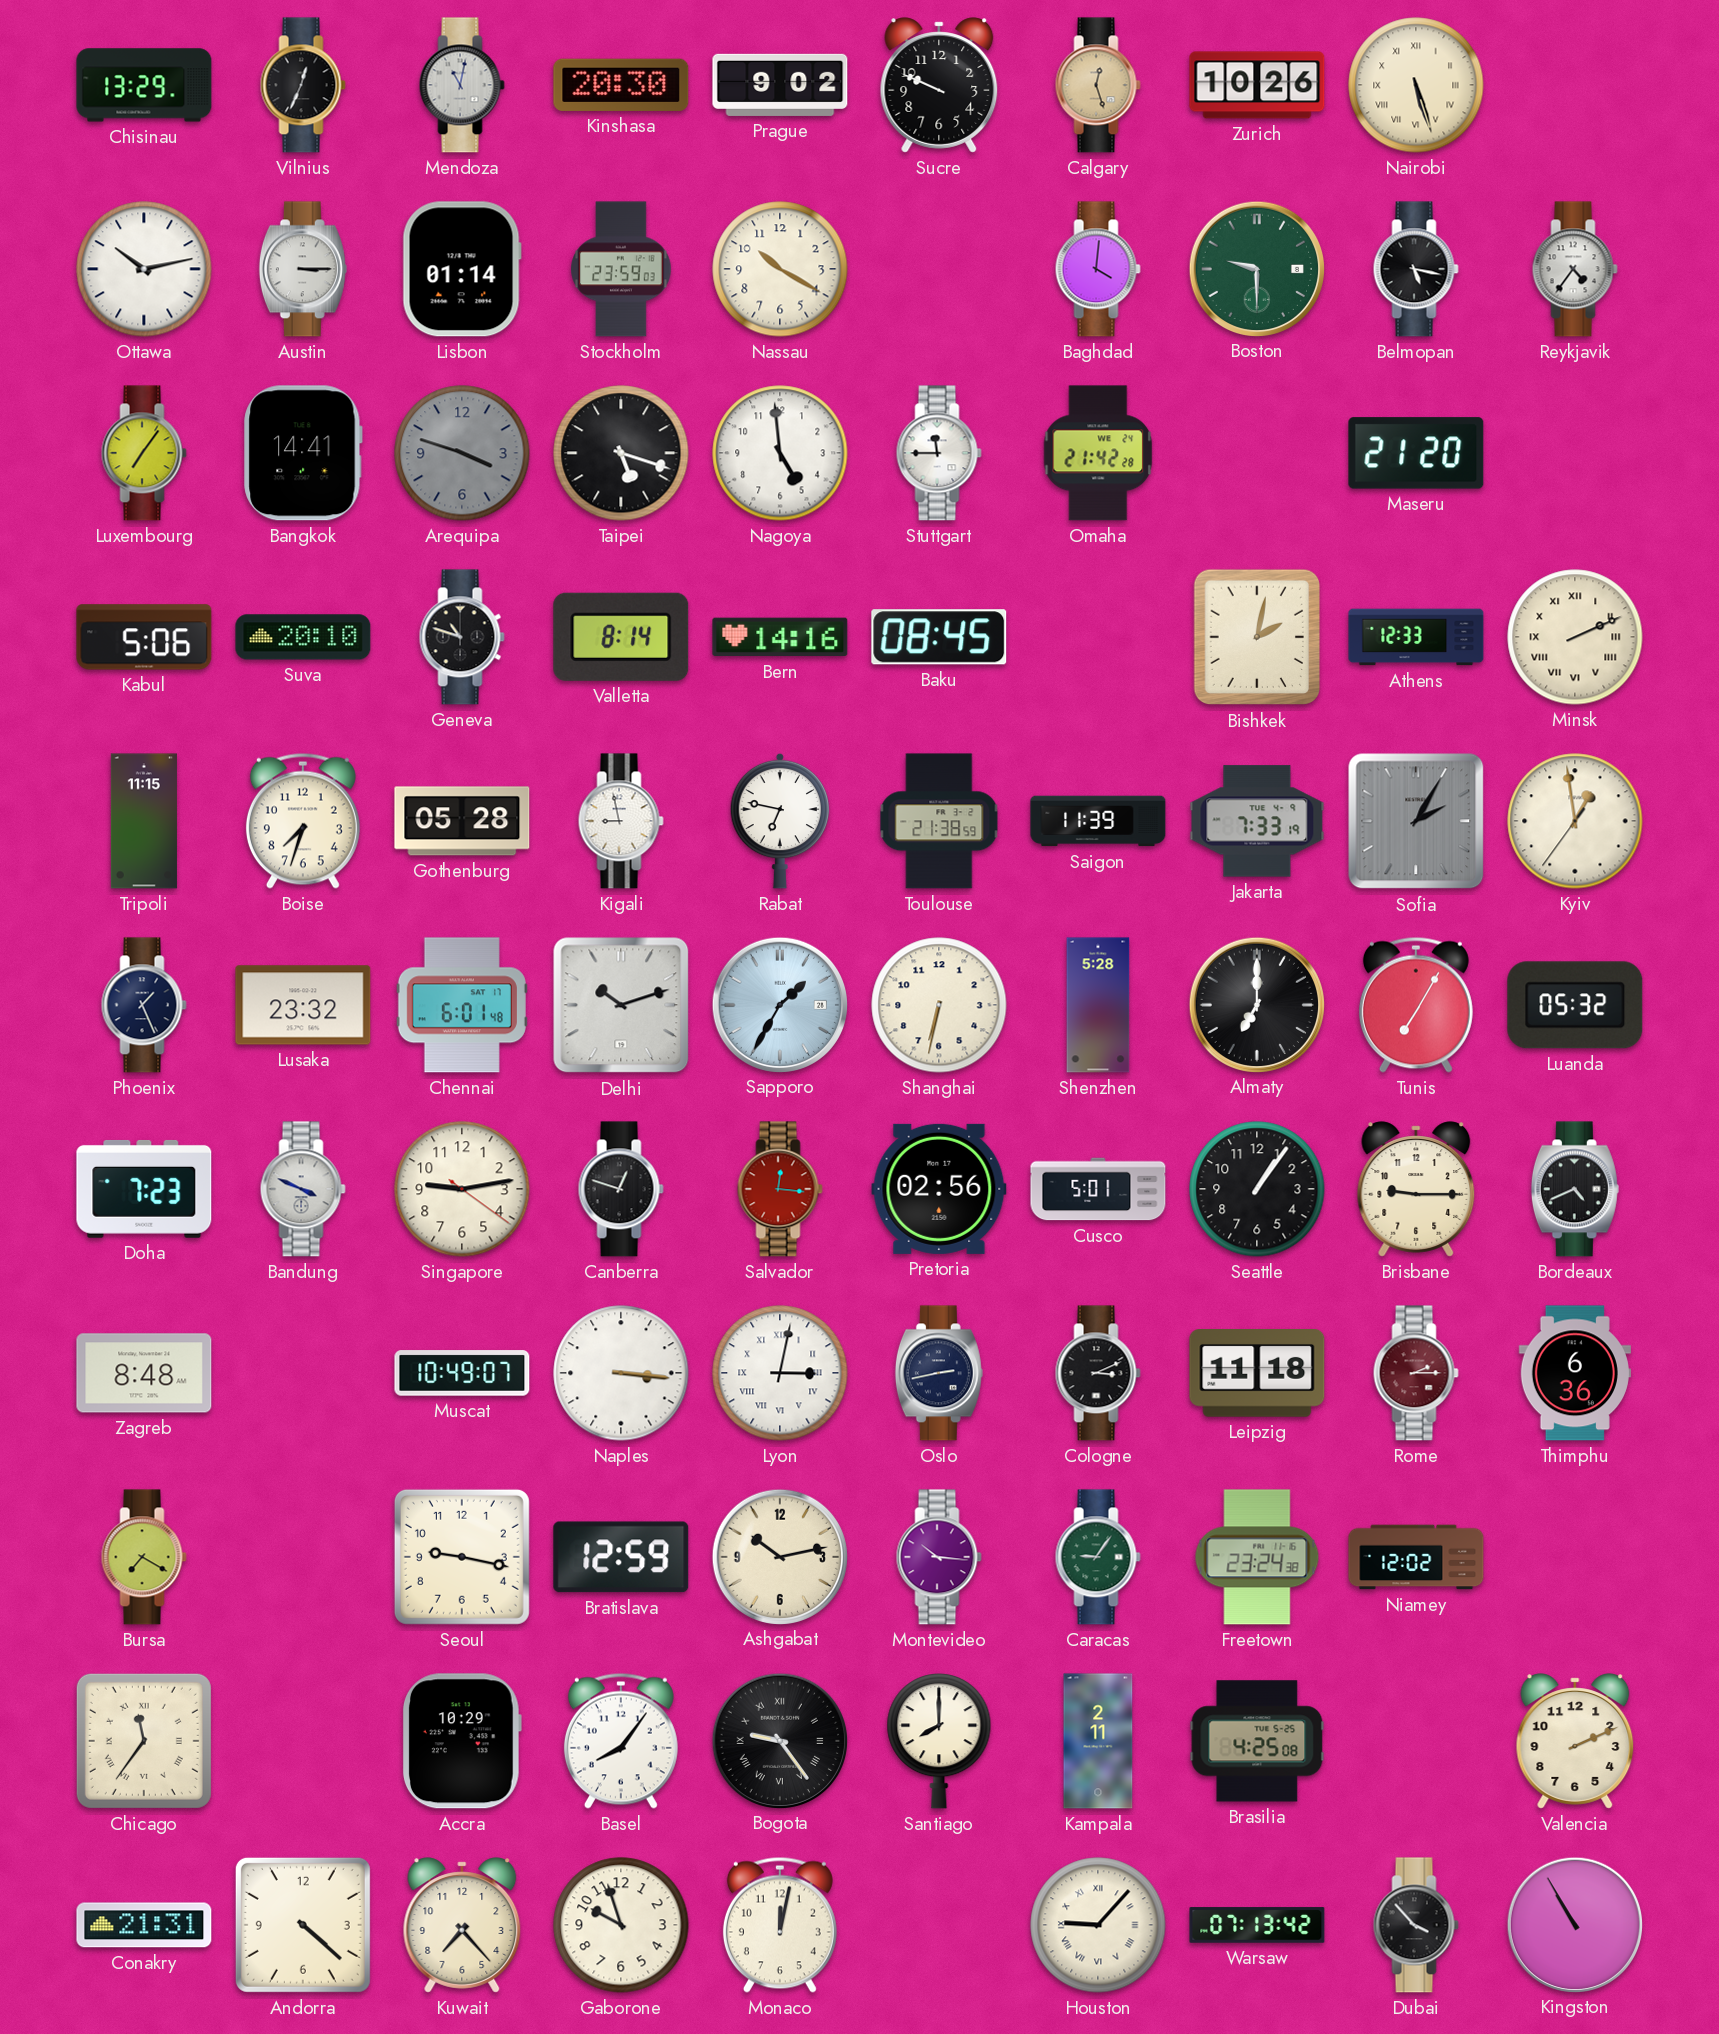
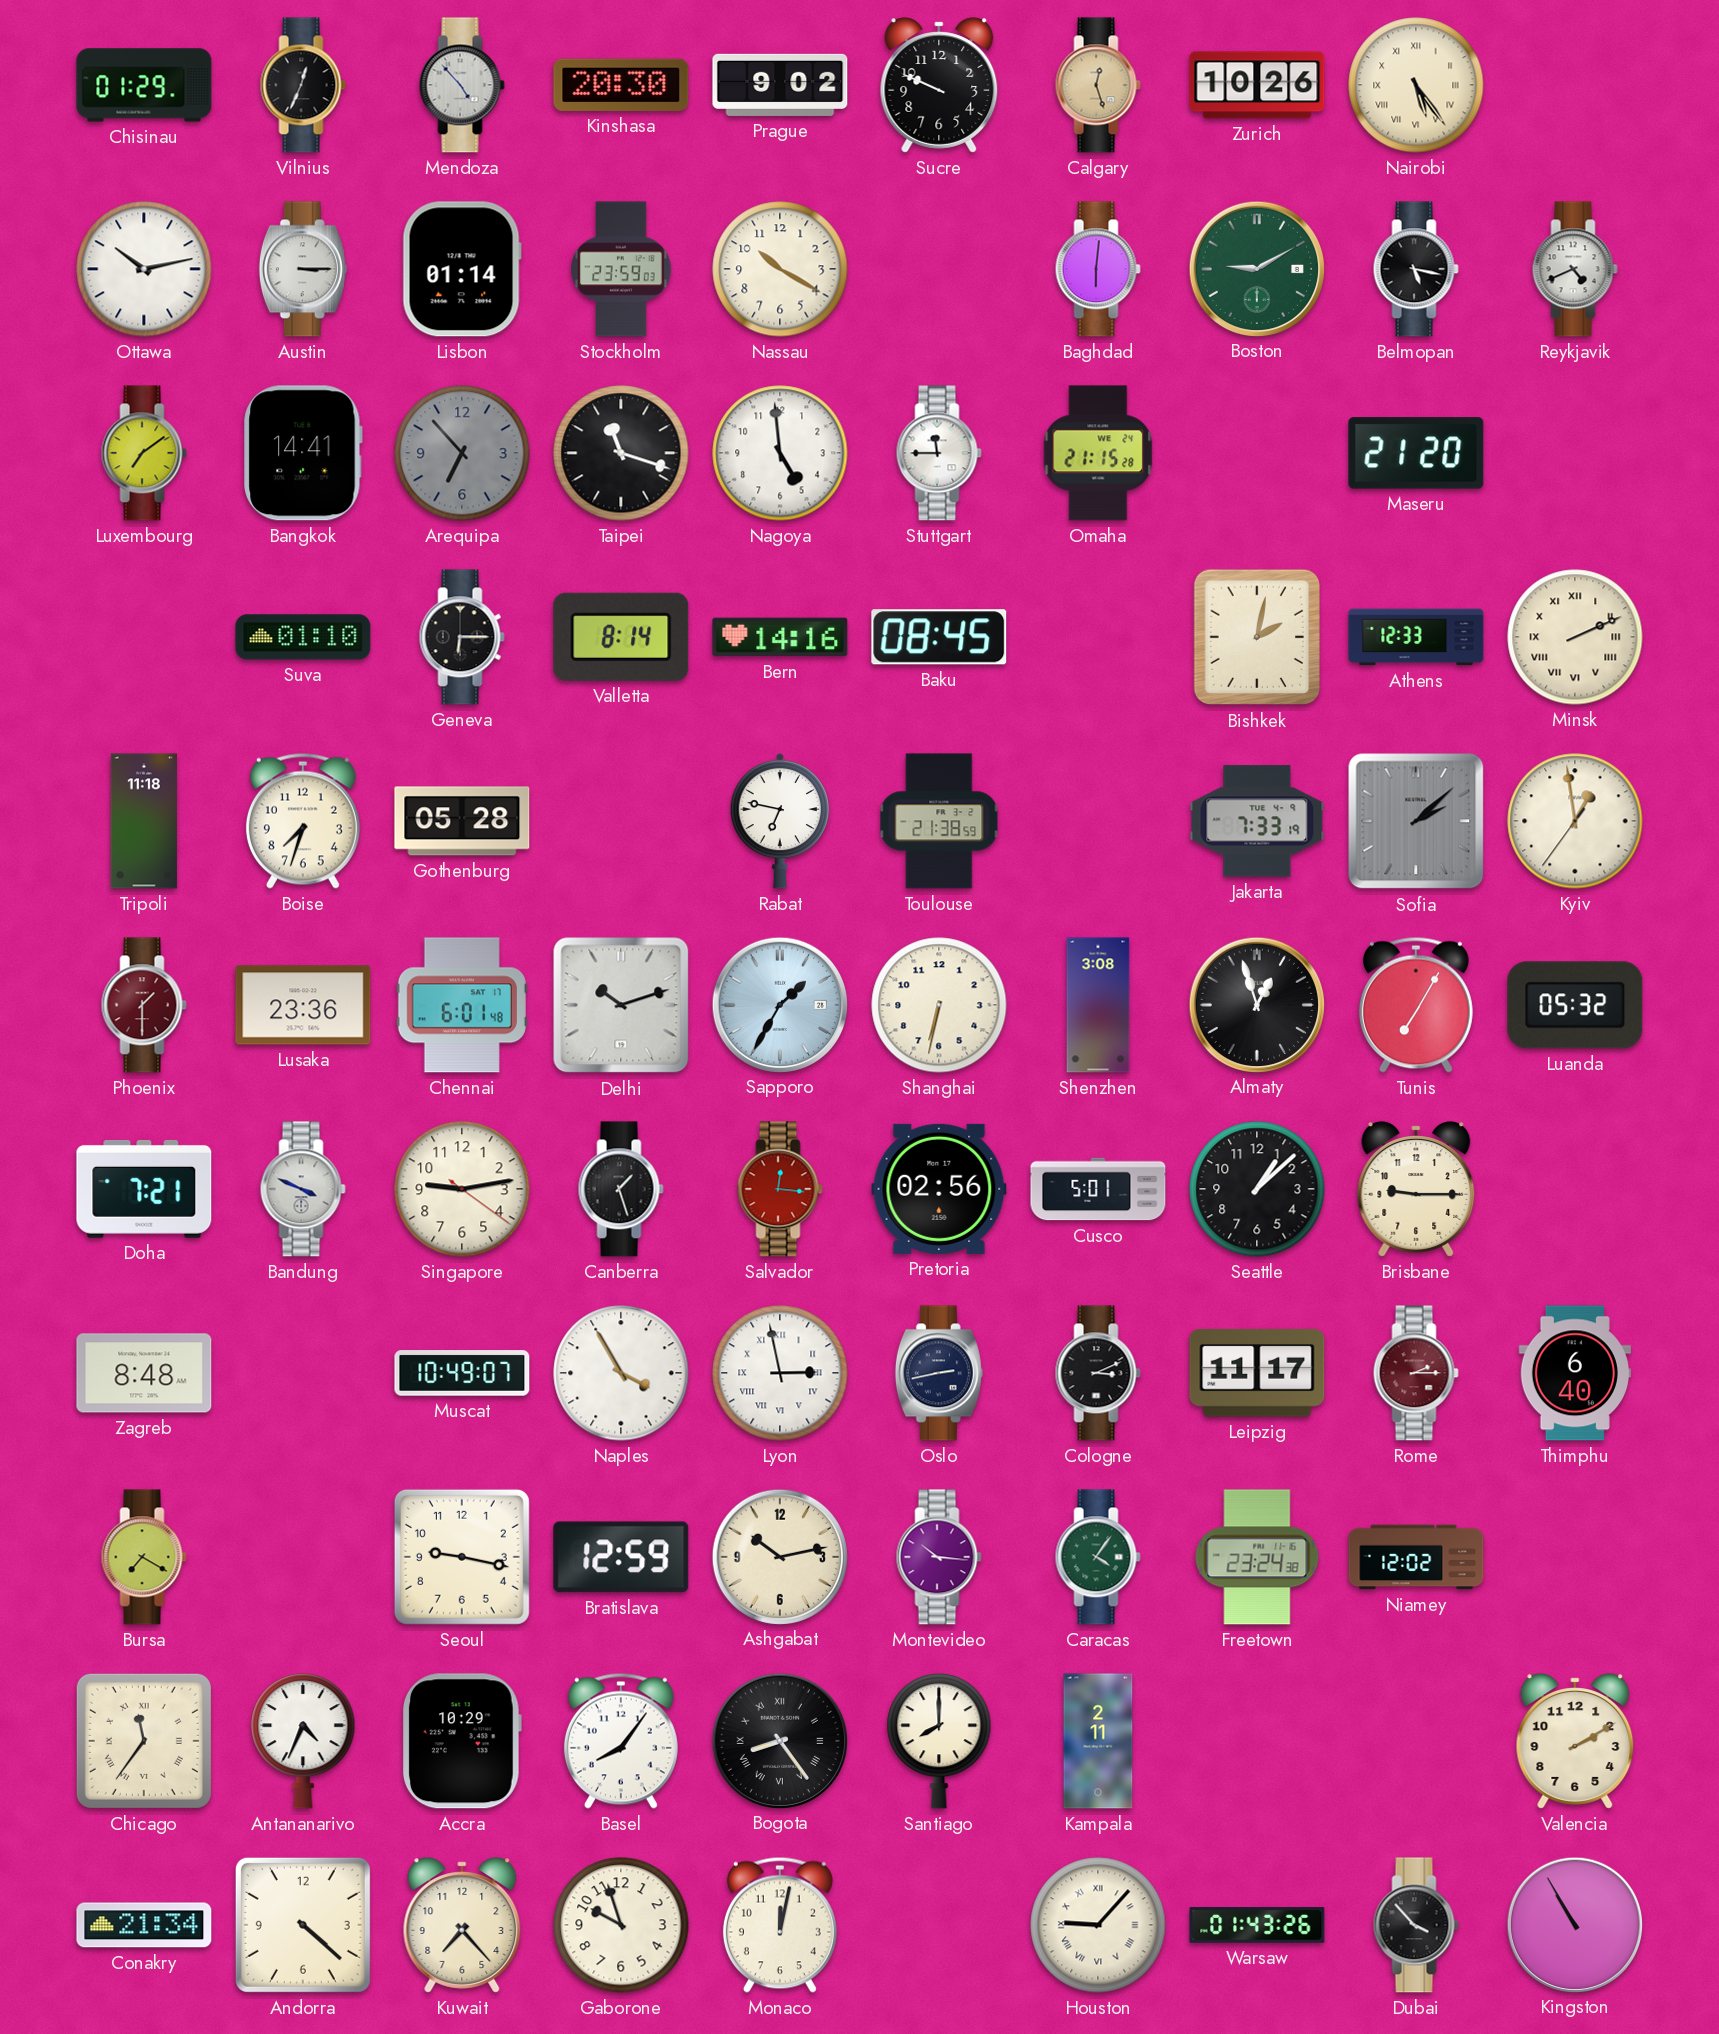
Chisinau: 13:29 -> 01:29 (144, 85)
Mendoza: 11:02 -> 4:53 (462, 85)
Nairobi: 5:27 -> 5:24 (1416, 85)
Baghdad: 4:01 -> 6:01 (1098, 269)
Boston: 9:30 -> 9:10 (1256, 268)
Reykjavik: 4:36 -> 4:41 (1575, 269)
Luxembourg: 7:06 -> 7:09 (144, 453)
Arequipa: 3:48 -> 6:53 (462, 453)
Taipei: 5:18 -> 11:18 (621, 453)
Omaha: 21:42 -> 21:15 (1098, 453)
Kabul: 5:06 -> none (144, 637)
Suva: 20:10 -> 01:10 (303, 637)
Geneva: 10:48 -> 6:15 (462, 637)
Tripoli: 11:15 -> 11:18 (144, 821)
Kigali: 8:58 -> none (621, 821)
Saigon: 11:39 -> none (1098, 821)
Sofia: 2:05 -> 2:08 (1416, 821)
Phoenix: 1:26 -> 1:30 (144, 1005)
Phoenix dial: navy -> burgundy (144, 1005)
Lusaka: 23:32 -> 23:36 (303, 1005)
Shenzhen: 5:28 -> 3:08 (1098, 1005)
Almaty: 7:00 -> 12:57 (1256, 1004)
Doha: 7:23 -> 7:21 (144, 1189)
Canberra: 12:48 -> 1:27 (621, 1189)
Seattle: 1:06 -> 1:08 (1257, 1189)
Bordeaux: 4:41 -> none (1575, 1189)
Naples: 3:16 -> 3:55 (621, 1373)
Lyon: 3:02 -> 2:58 (780, 1373)
Leipzig: 11:18 -> 11:17 (1257, 1374)
Thimphu: 6:36 -> 6:40 (1575, 1373)
Caracas: 9:06 -> 4:06 (1098, 1557)
Antananarivo: none -> 4:34 (303, 1741)
Bogota: 9:24 -> 8:24 (779, 1740)
Brasilia: 4:25 -> none (1257, 1741)
Valencia: 2:11 -> 2:10 (1575, 1741)
Conakry: 21:31 -> 21:34 (144, 1925)
Warsaw: 07:13 -> 01:43 (1257, 1925)
